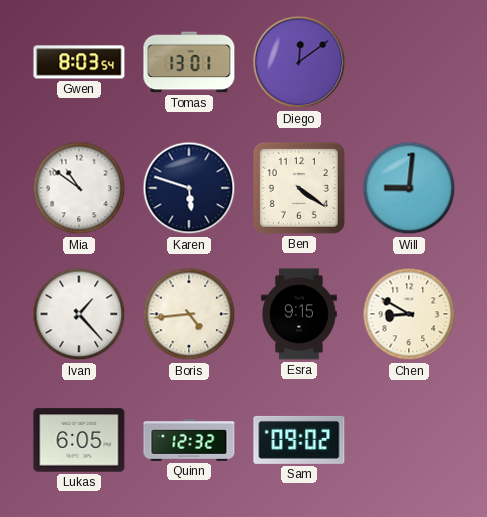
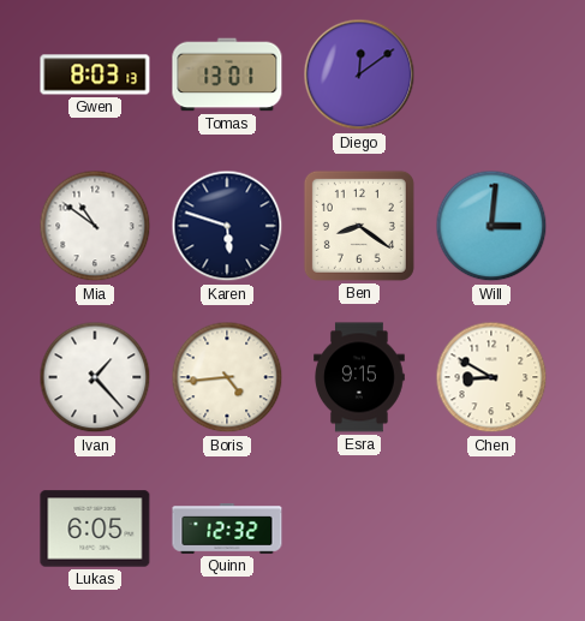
Gwen: 8:03:54 -> 8:03:13 (95, 74)
Ben: 4:21 -> 8:21 (359, 226)
Will: 9:01 -> 3:01 (491, 226)
Sam: 09:02 -> none (299, 440)
